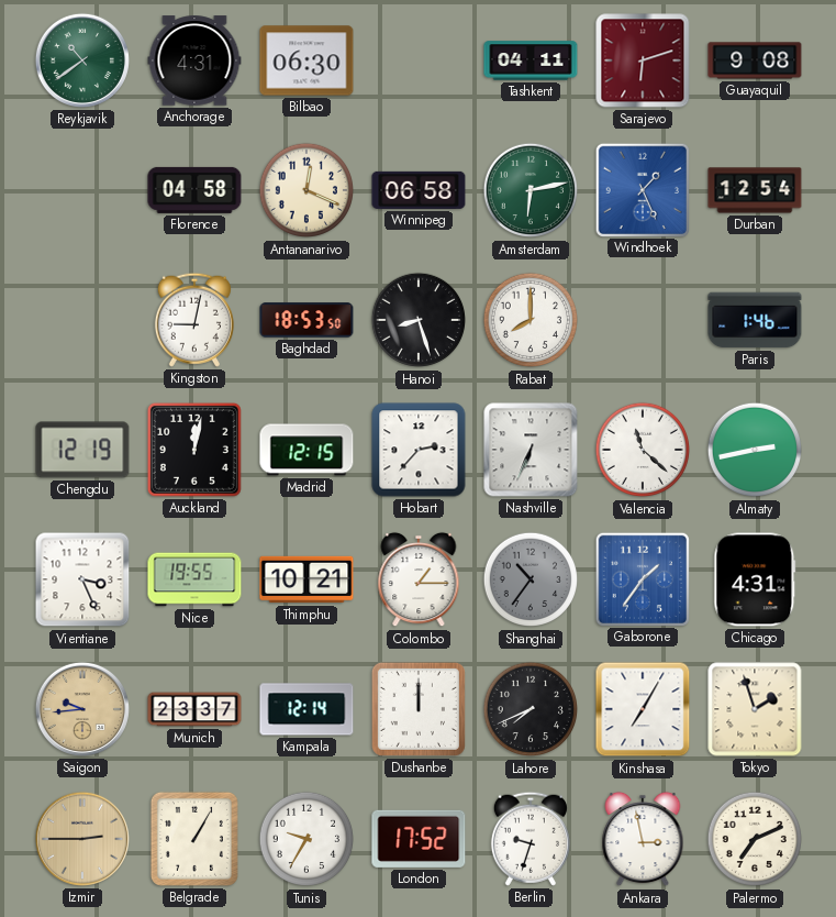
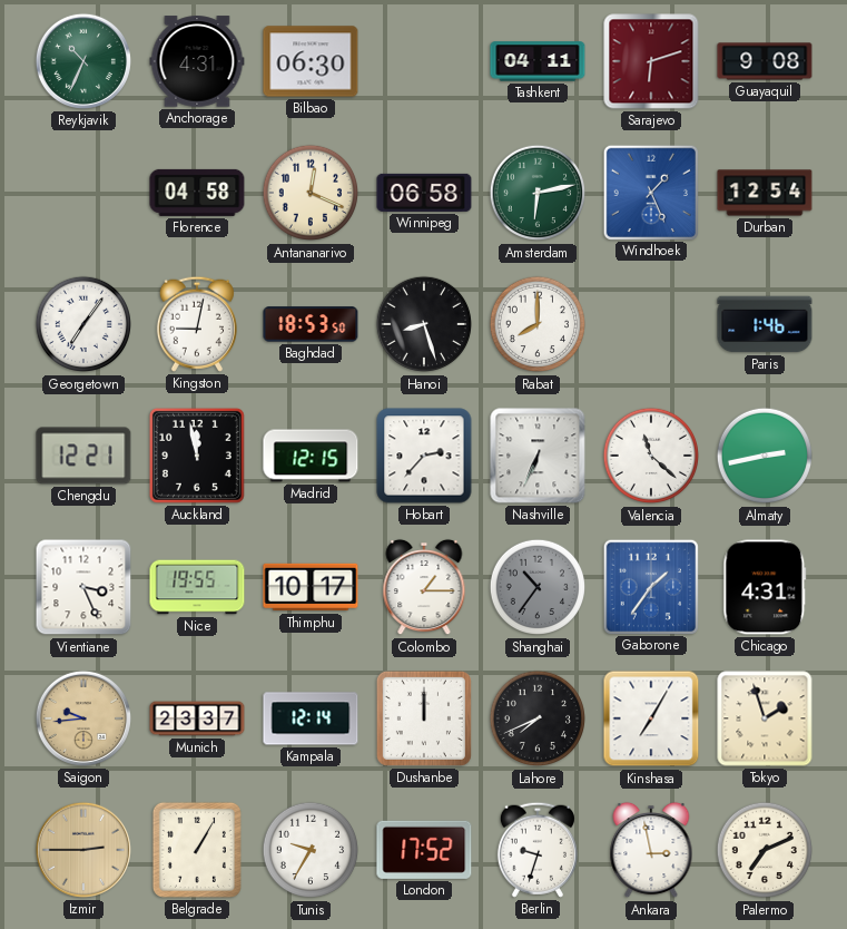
Reykjavik: 10:39 -> 10:34 (83, 61)
Georgetown: none -> 7:06 (83, 324)
Chengdu: 12:19 -> 12:21 (83, 456)
Auckland: 12:02 -> 11:58 (197, 456)
Thimphu: 10:21 -> 10:17 (311, 587)
